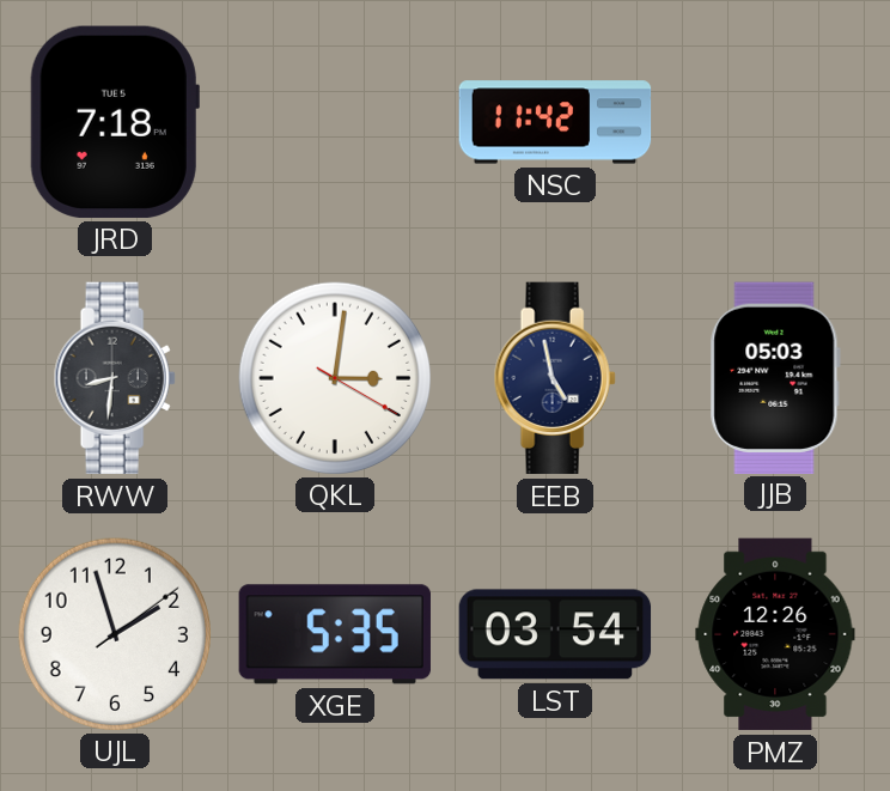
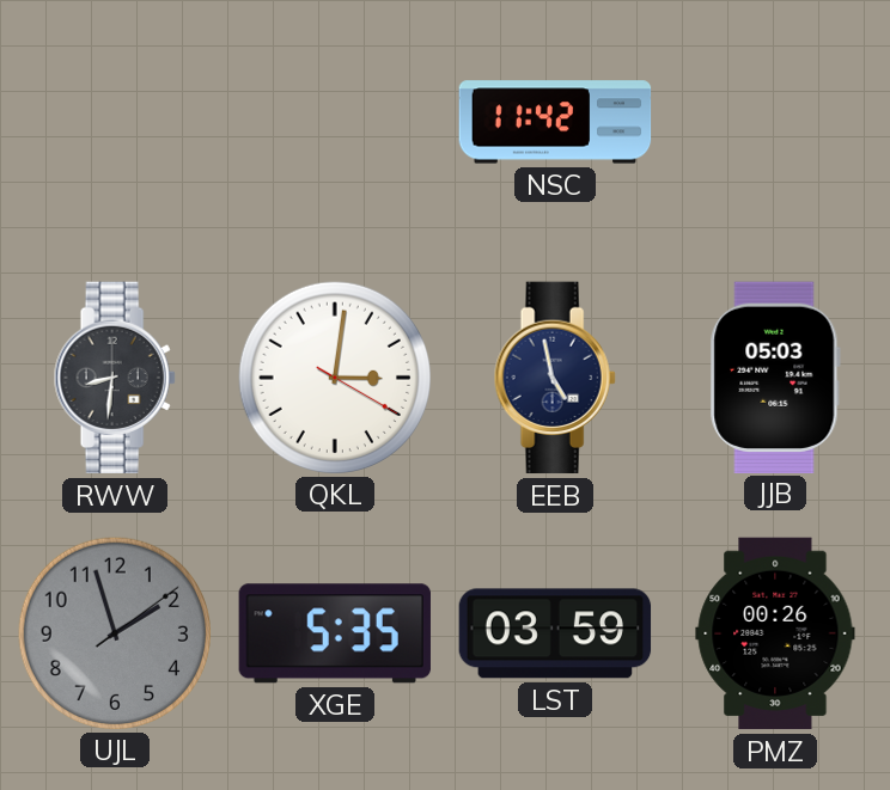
JRD: 7:18 -> none (115, 122)
UJL dial: white -> grey (114, 632)
LST: 03:54 -> 03:59 (555, 633)
PMZ: 12:26 -> 00:26 (775, 633)
